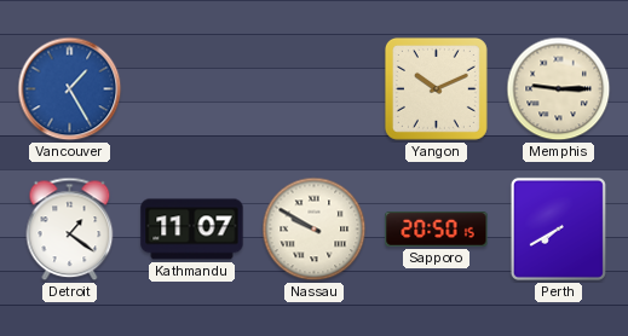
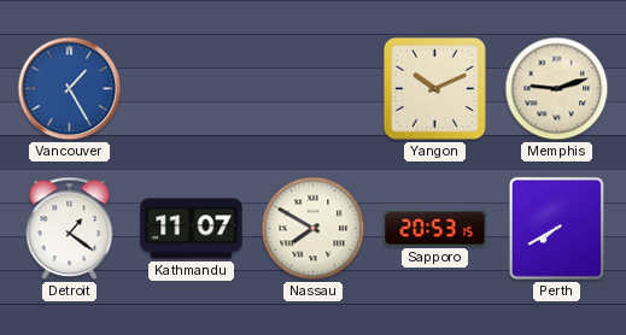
Memphis: 9:15 -> 9:12 (557, 89)
Nassau: 9:50 -> 7:50 (314, 229)
Sapporo: 20:50 -> 20:53 (435, 229)
